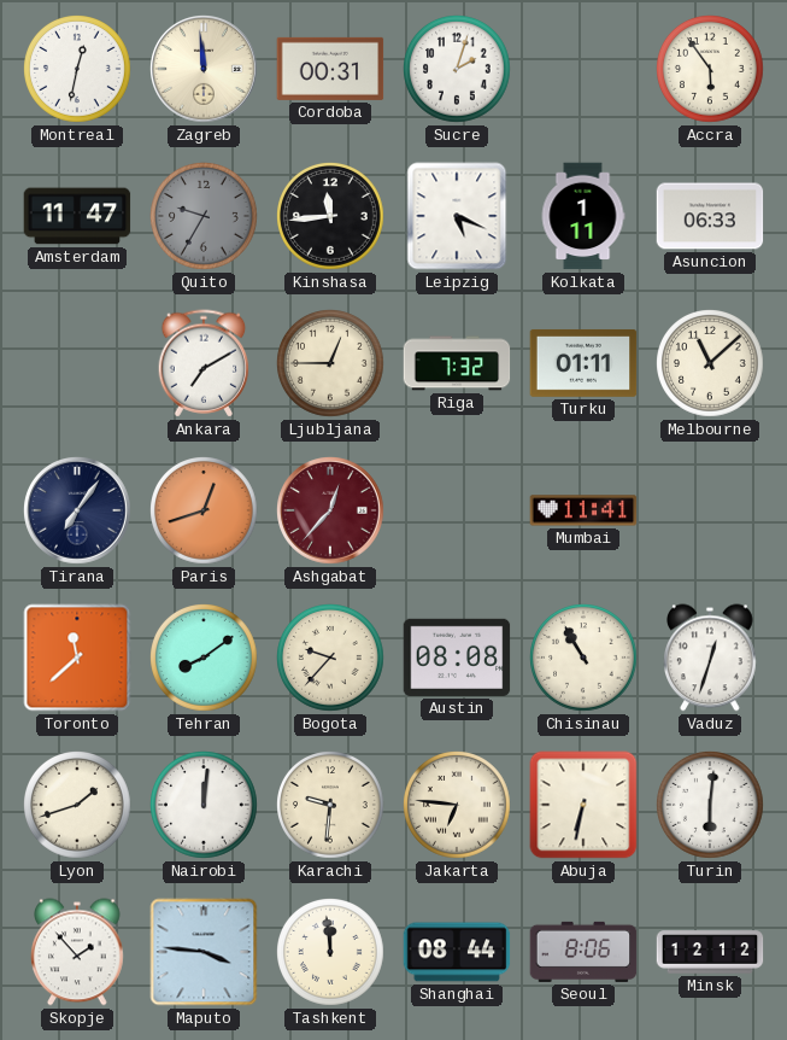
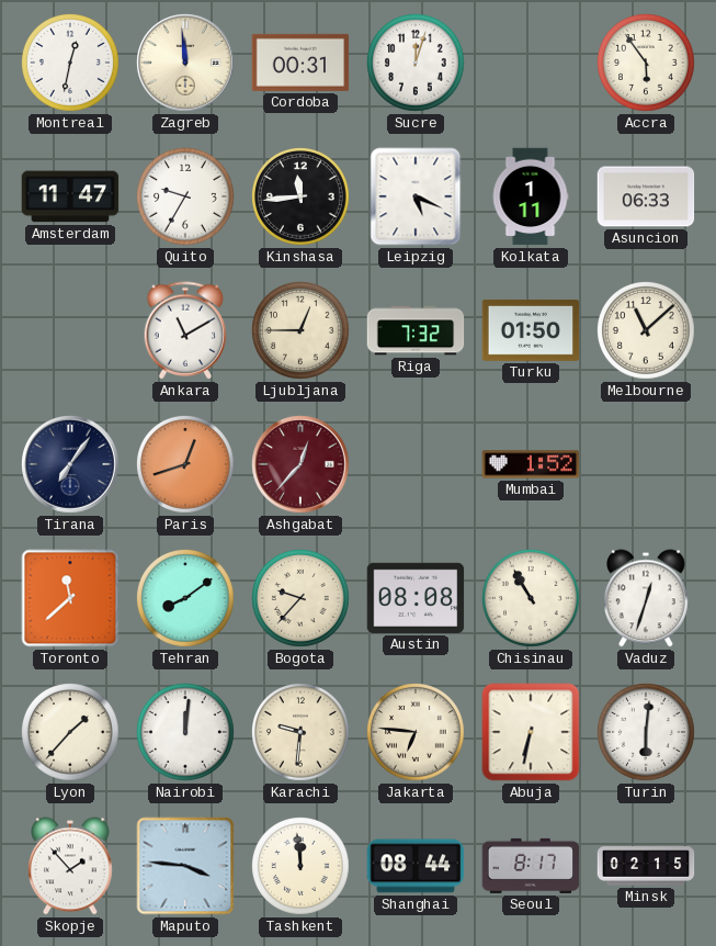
Sucre: 2:03 -> 12:03 (417, 64)
Quito dial: grey -> white (186, 198)
Ankara: 7:10 -> 11:10 (185, 330)
Turku: 01:11 -> 01:50 (531, 330)
Mumbai: 11:41 -> 1:52 (531, 464)
Lyon: 1:42 -> 1:37 (71, 733)
Seoul: 8:06 -> 8:17 (531, 866)
Minsk: 12:12 -> 02:15 (646, 866)
